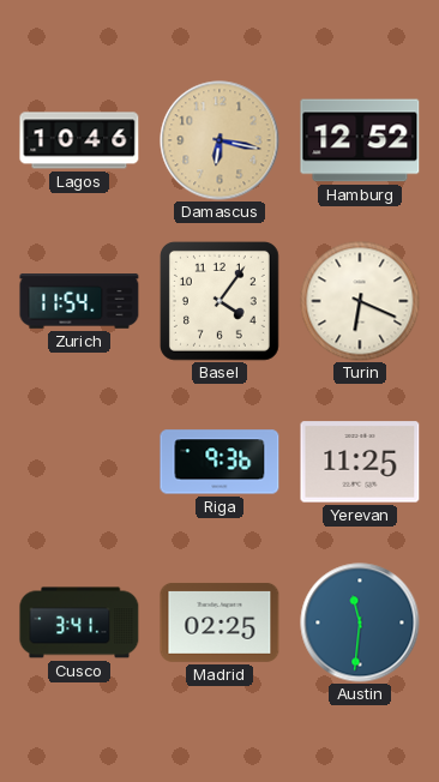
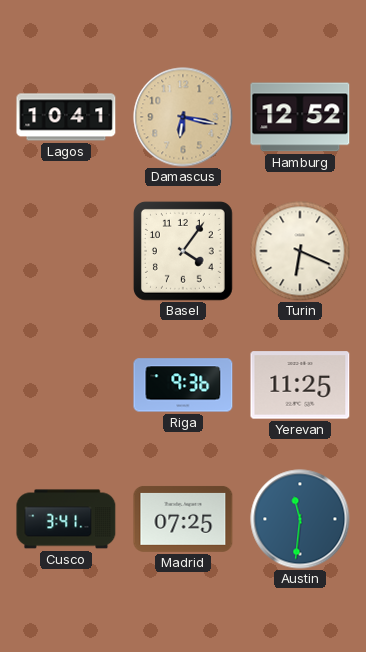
Lagos: 10:46 -> 10:41 (66, 117)
Zurich: 11:54 -> none (79, 301)
Madrid: 02:25 -> 07:25 (183, 519)
